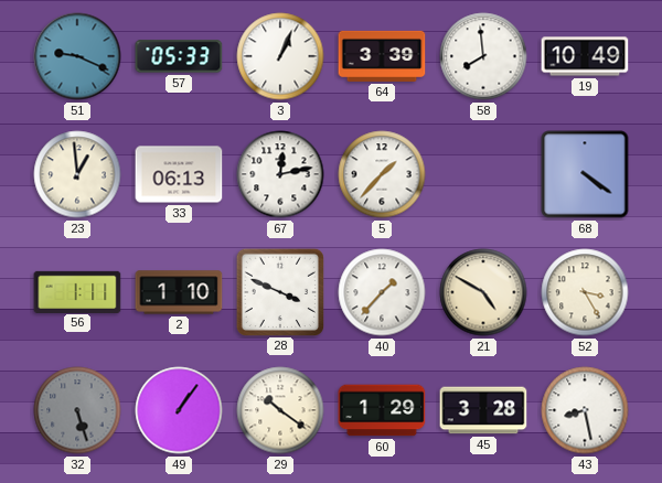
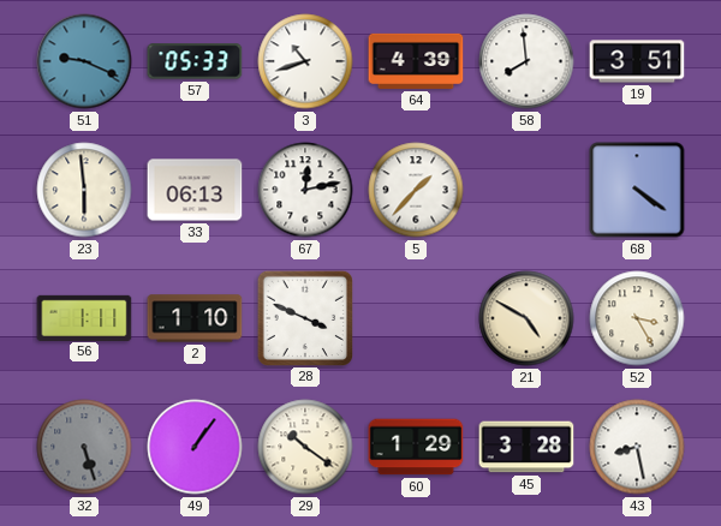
3: 1:04 -> 10:42 (305, 61)
64: 3:39 -> 4:39 (416, 61)
19: 10:49 -> 3:51 (637, 61)
23: 12:59 -> 5:59 (84, 190)
40: 1:37 -> none (382, 292)
